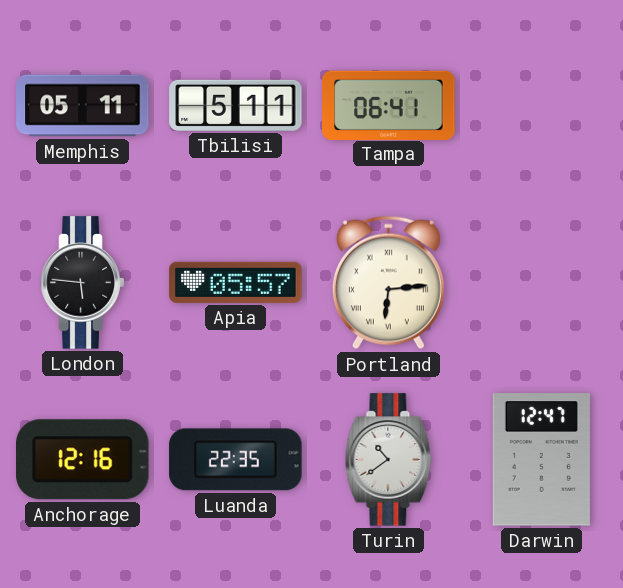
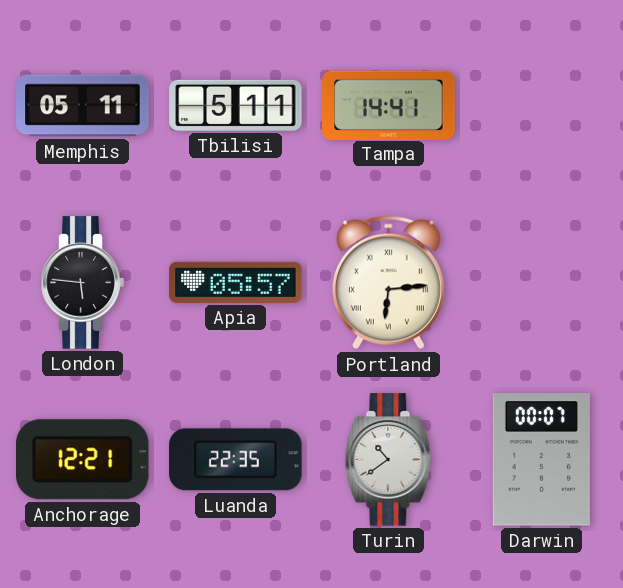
Tampa: 06:41 -> 14:41 (389, 105)
Anchorage: 12:16 -> 12:21 (83, 460)
Darwin: 12:47 -> 00:07 (541, 460)
